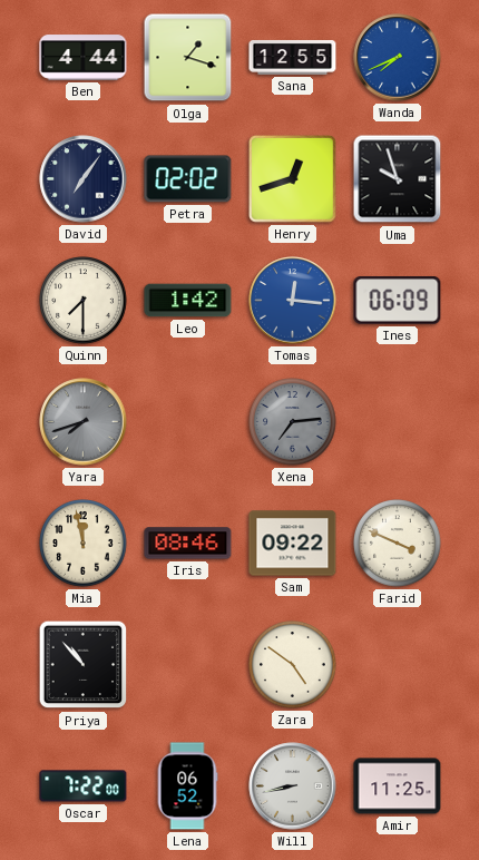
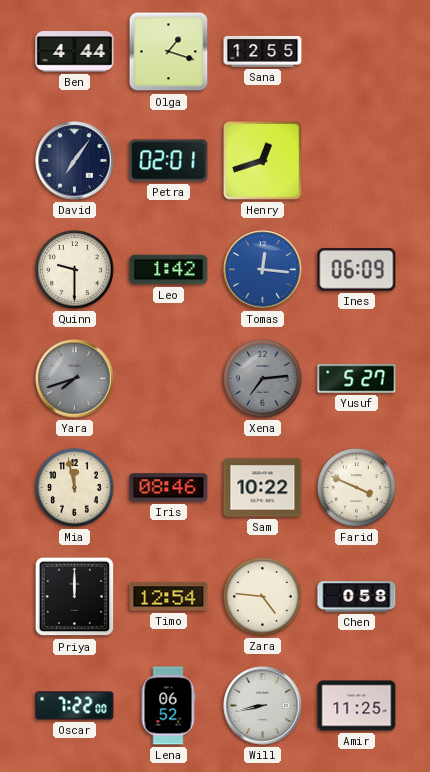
Wanda: 7:41 -> none (398, 58)
Petra: 02:02 -> 02:01 (169, 161)
Uma: 9:57 -> none (398, 179)
Quinn: 7:30 -> 9:30 (75, 270)
Yusuf: none -> 5:27 (357, 379)
Sam: 09:22 -> 10:22 (263, 488)
Priya: 10:53 -> 12:00 (75, 597)
Timo: none -> 12:54 (169, 597)
Zara: 4:51 -> 4:46 (263, 597)
Chen: none -> 0:58 (357, 597)
